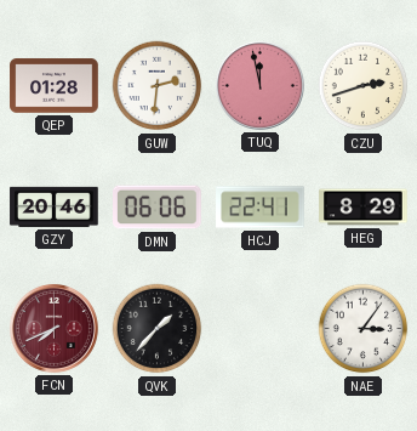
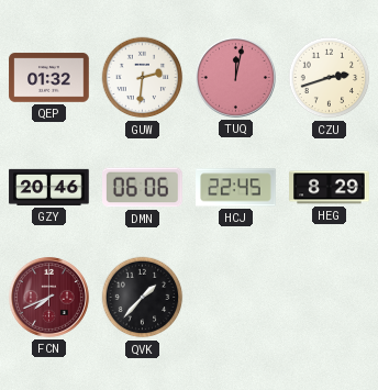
QEP: 01:28 -> 01:32 (49, 78)
TUQ: 11:58 -> 12:02 (235, 77)
HCJ: 22:41 -> 22:45 (236, 188)
NAE: 3:06 -> none (364, 329)
